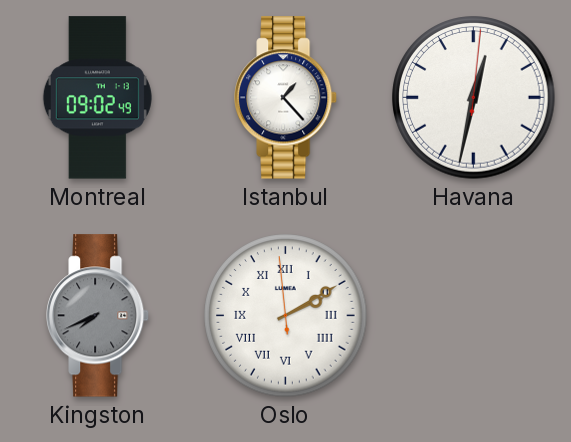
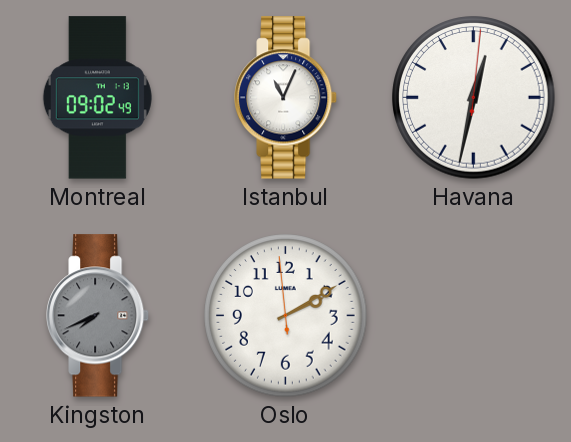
Istanbul: 1:23 -> 11:04 (287, 98)
Oslo numerals: Roman -> Arabic (286, 316)
